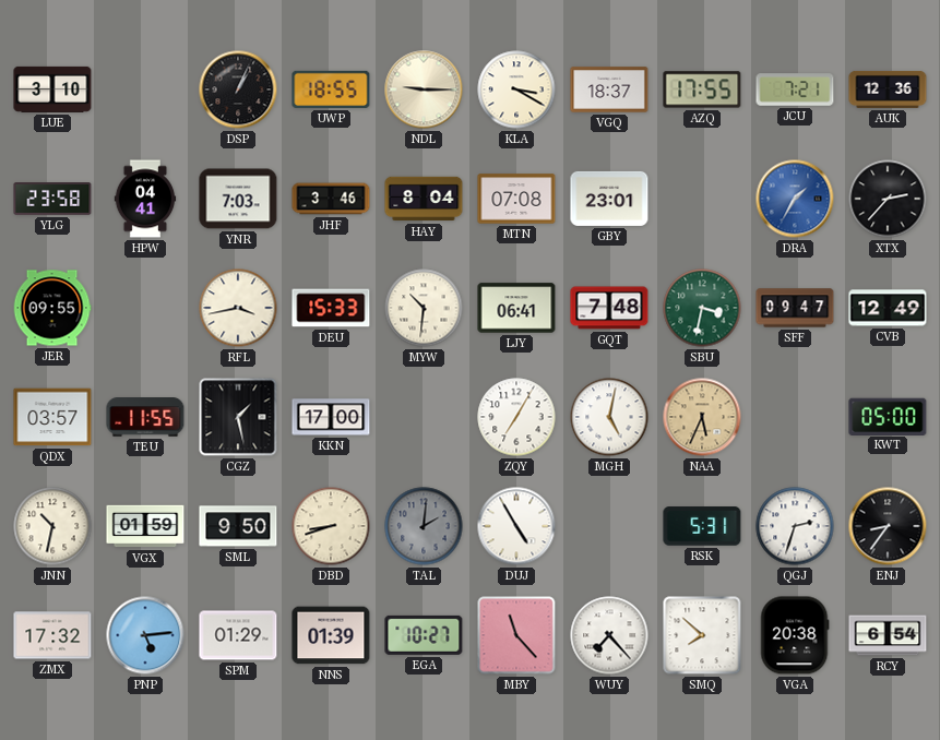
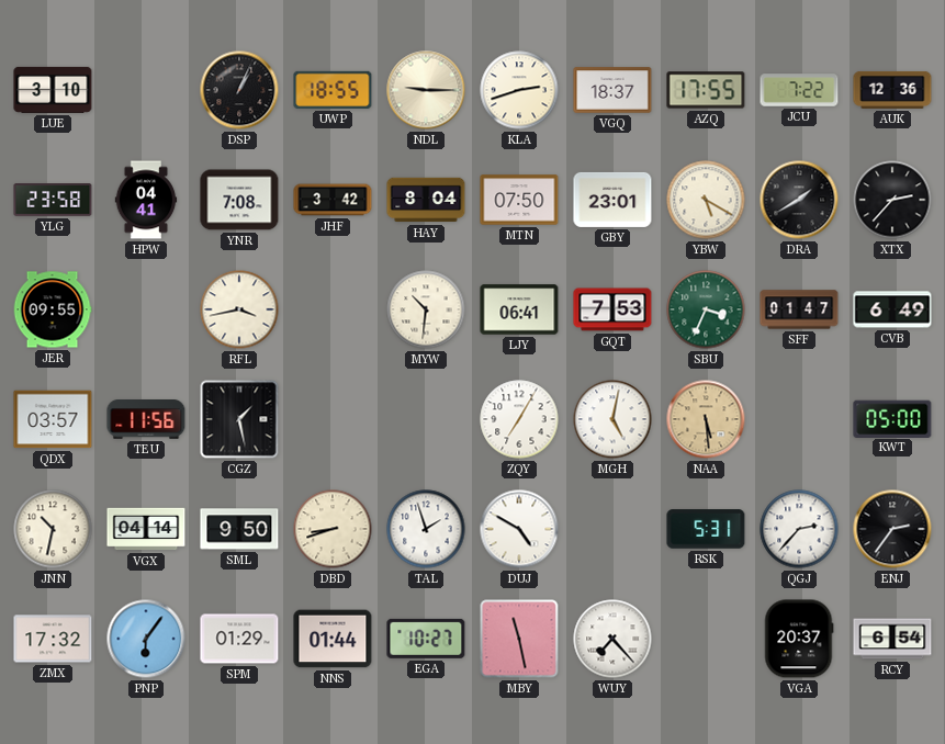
KLA: 3:20 -> 2:42 (519, 90)
JCU: 7:21 -> 7:22 (799, 90)
YNR: 7:03 -> 7:08 (239, 200)
JHF: 3:46 -> 3:42 (333, 200)
MTN: 07:08 -> 07:50 (519, 200)
YBW: none -> 5:20 (706, 200)
DRA: 1:35 -> 1:40 (799, 200)
DRA dial: blue -> black (799, 200)
DEU: 15:33 -> none (331, 308)
GQT: 7:48 -> 7:53 (612, 309)
SBU: 3:32 -> 3:34 (706, 309)
SFF: 09:47 -> 01:47 (799, 309)
CVB: 12:49 -> 6:49 (892, 309)
TEU: 11:55 -> 11:56 (146, 419)
KKN: 17:00 -> none (331, 417)
NAA: 5:34 -> 5:29 (706, 419)
VGX: 01:59 -> 04:14 (146, 529)
TAL: 2:01 -> 1:57 (426, 529)
TAL dial: grey -> white (426, 529)
DUJ: 4:55 -> 4:50 (519, 529)
QGJ: 2:33 -> 2:37 (799, 529)
ENJ: 8:36 -> 2:36 (892, 529)
PNP: 5:14 -> 6:06 (146, 639)
NNS: 01:39 -> 01:44 (333, 639)
MBY: 11:23 -> 11:28 (519, 639)
SMQ: 7:52 -> none (702, 635)
VGA: 20:38 -> 20:37 (799, 639)
